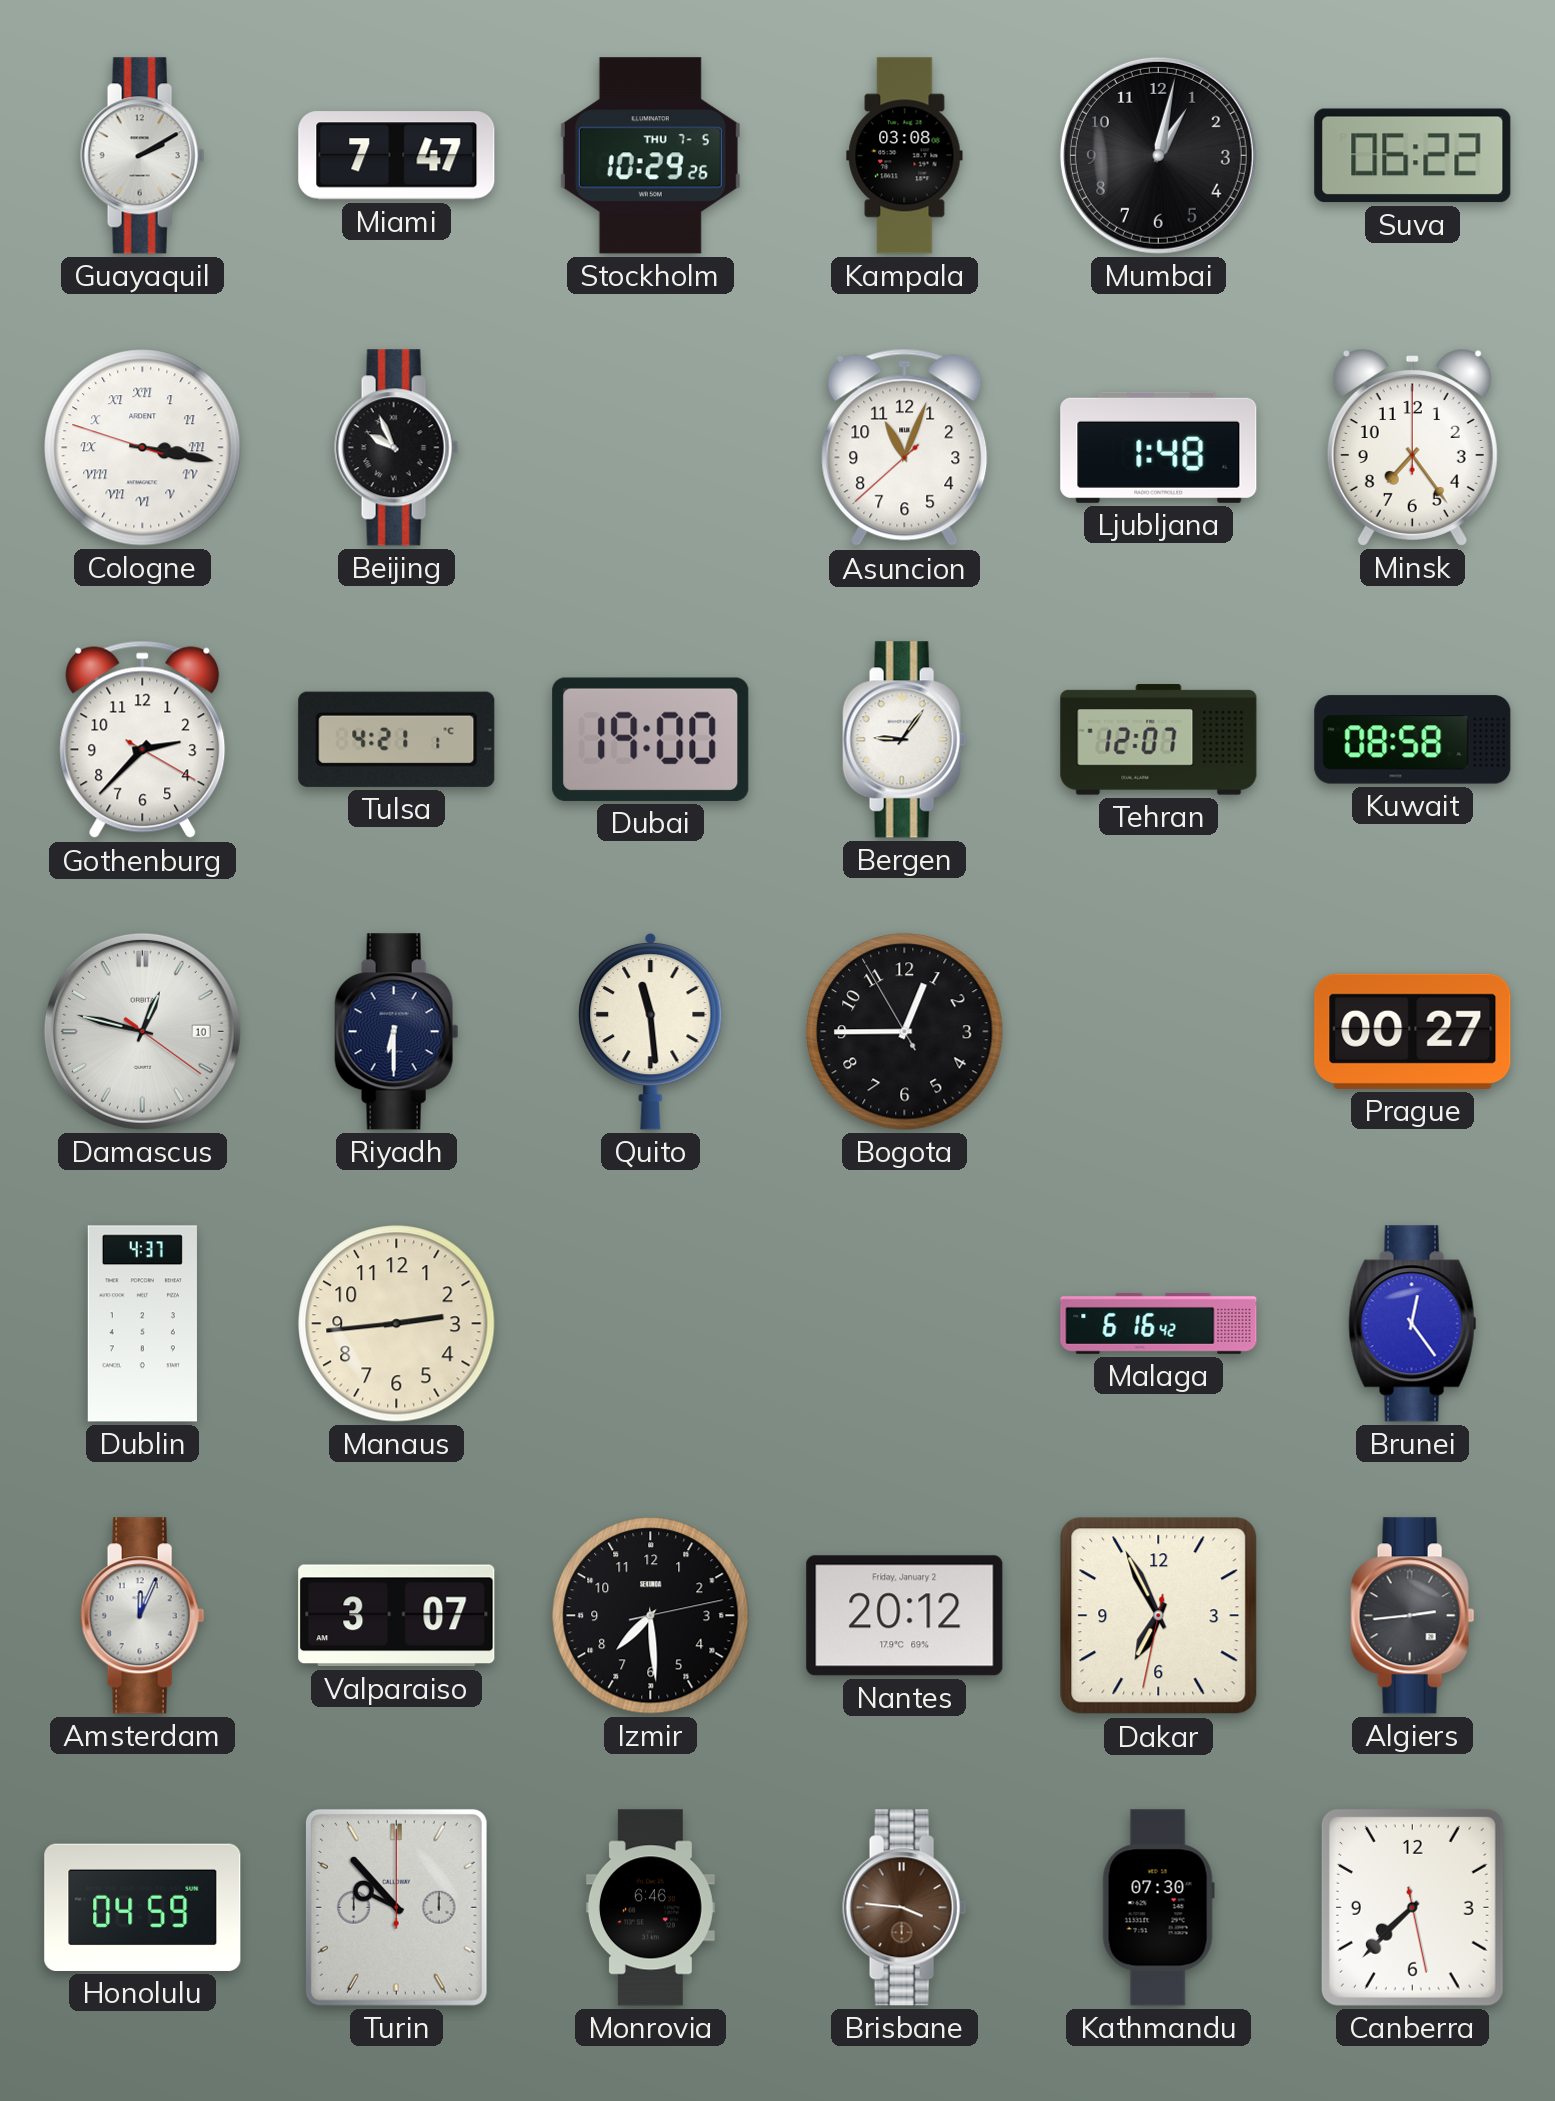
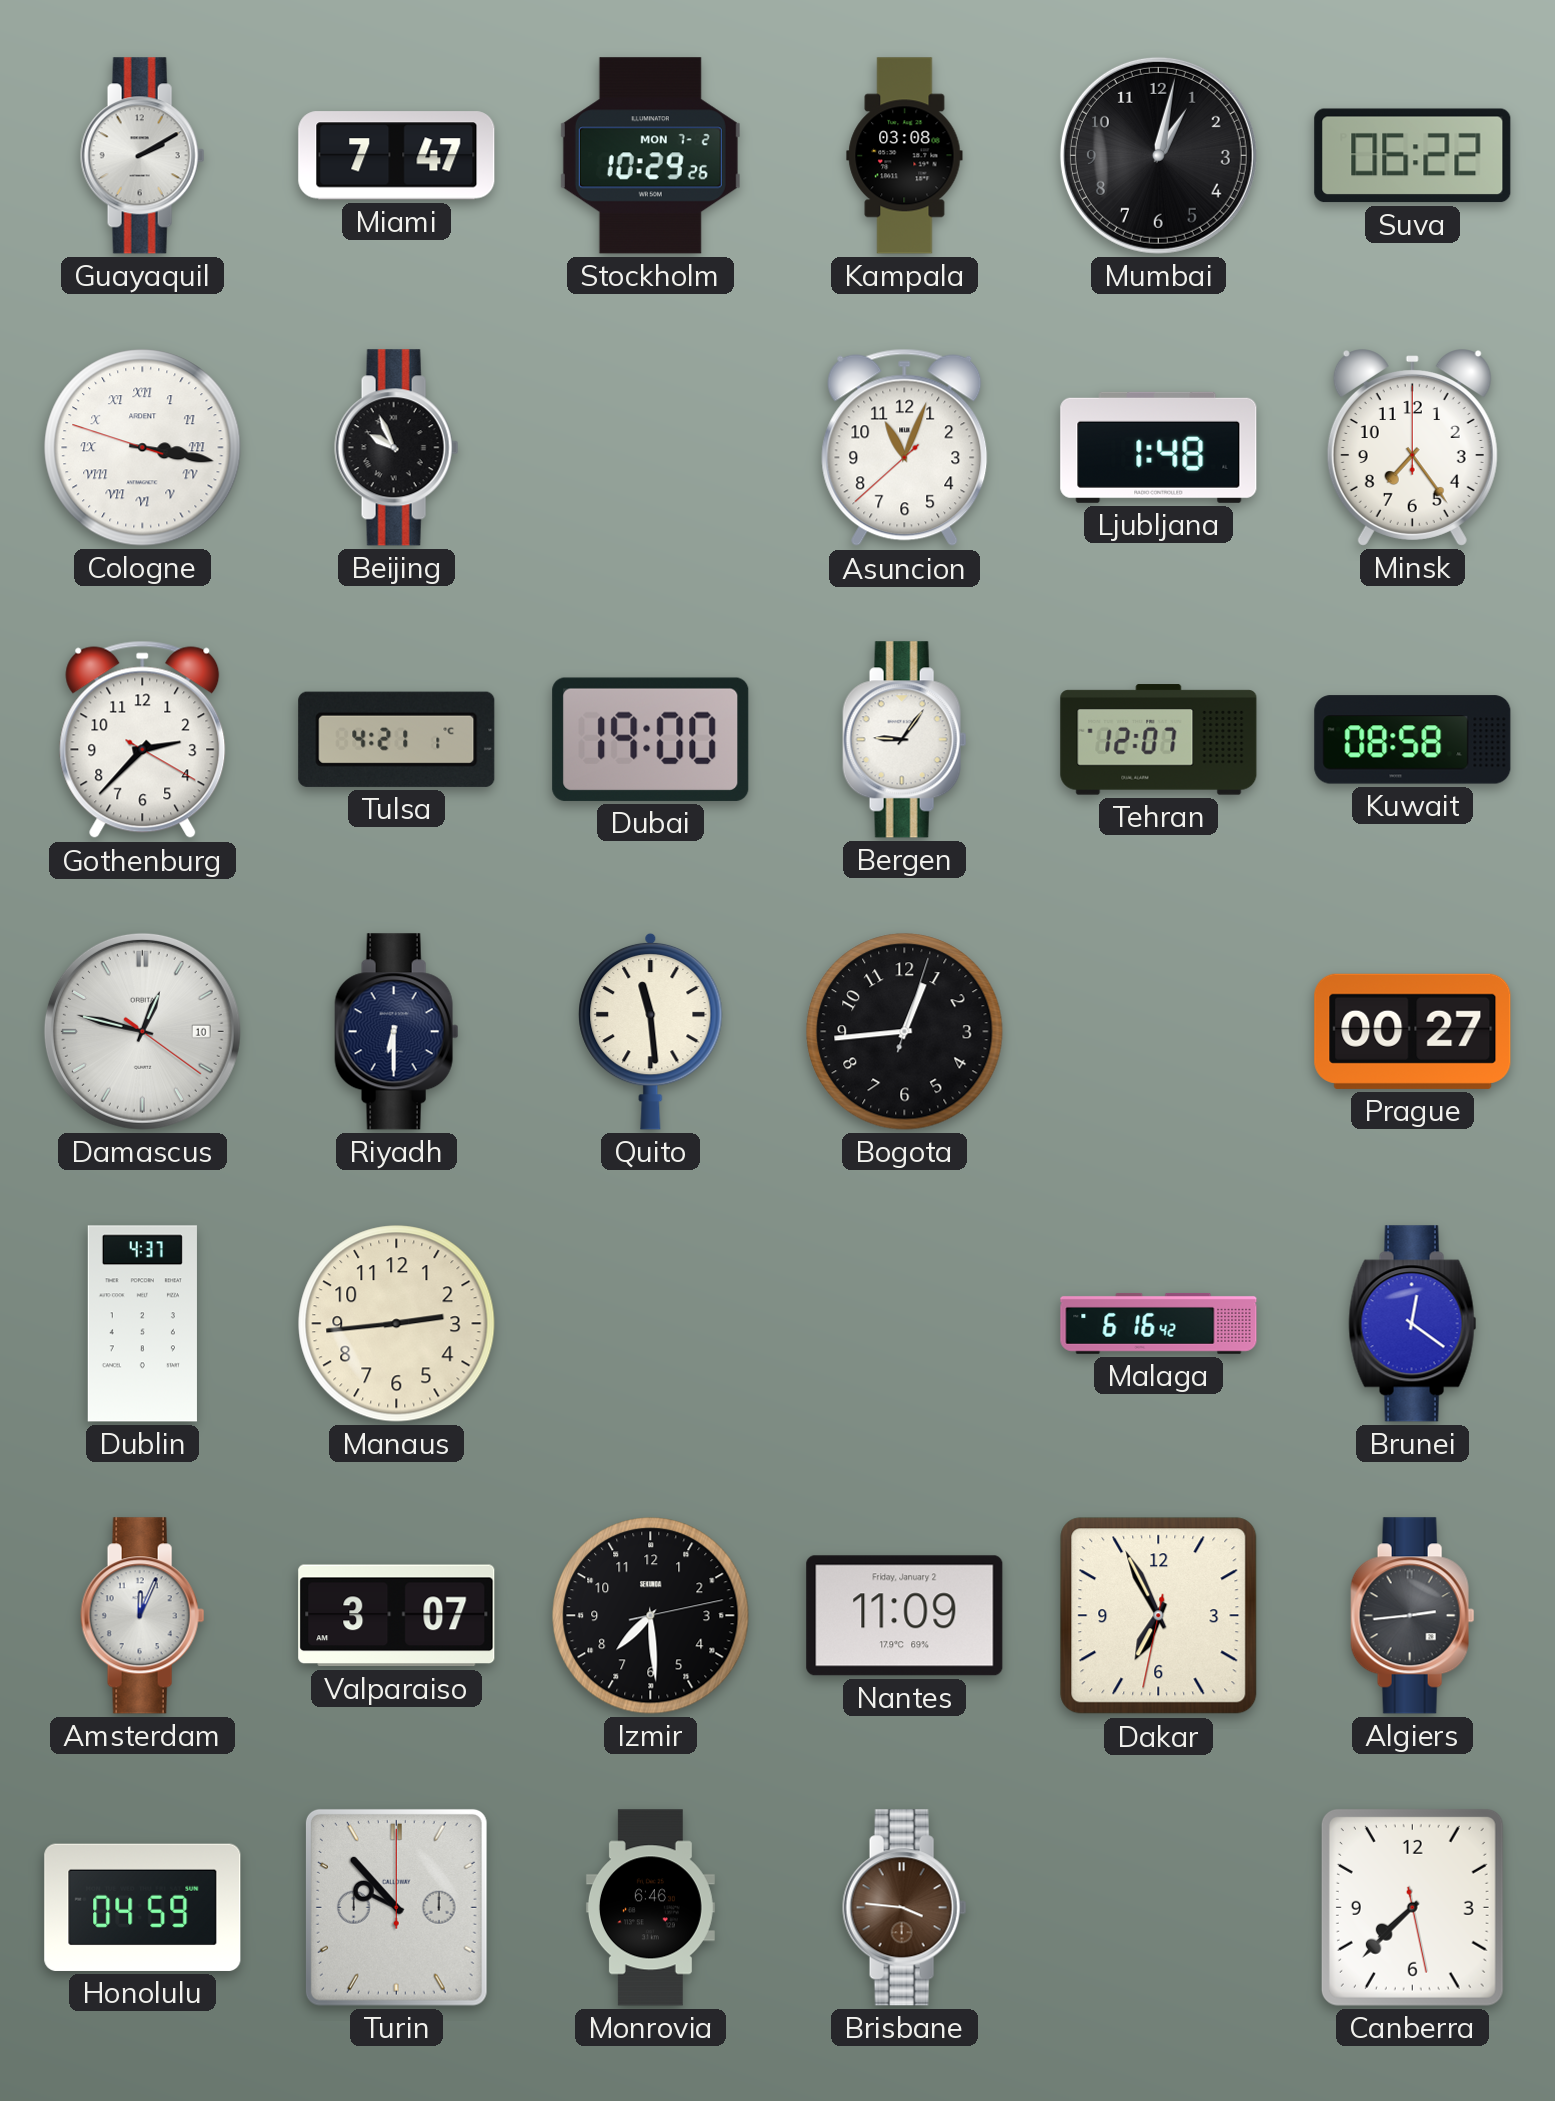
Stockholm date: THU 7-5 -> MON 7-2 (650, 156)
Bogota: 12:44:55 -> 12:44:03 (905, 1032)
Brunei: 12:24 -> 12:21 (1413, 1324)
Nantes: 20:12 -> 11:09 (905, 1616)
Kathmandu: 07:30 -> none (1158, 1908)
